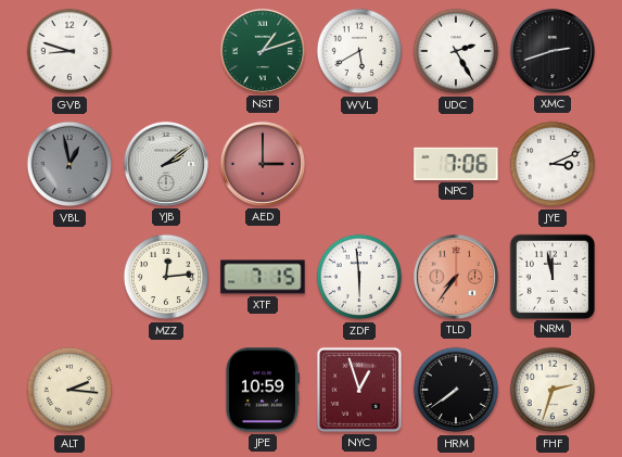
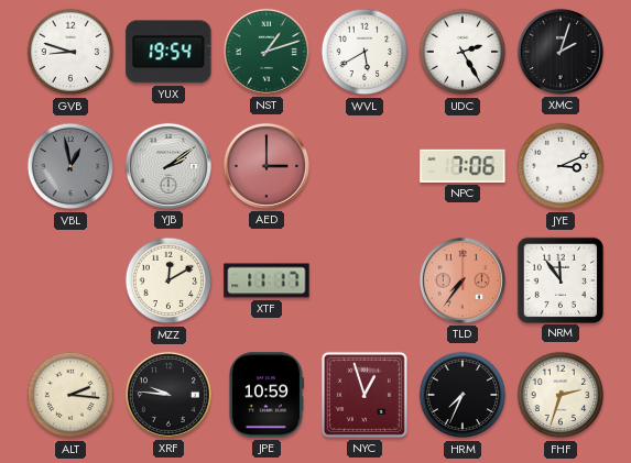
YUX: none -> 19:54 (168, 52)
XMC: 2:42 -> 2:03 (561, 52)
MZZ: 12:14 -> 12:10 (168, 280)
XTF: 7:15 -> 11:17 (266, 280)
ZDF: 5:59 -> none (359, 277)
NRM: 11:58 -> 11:54 (559, 279)
XRF: none -> 9:46 (168, 395)
HRM: 7:39 -> 7:34 (463, 395)
